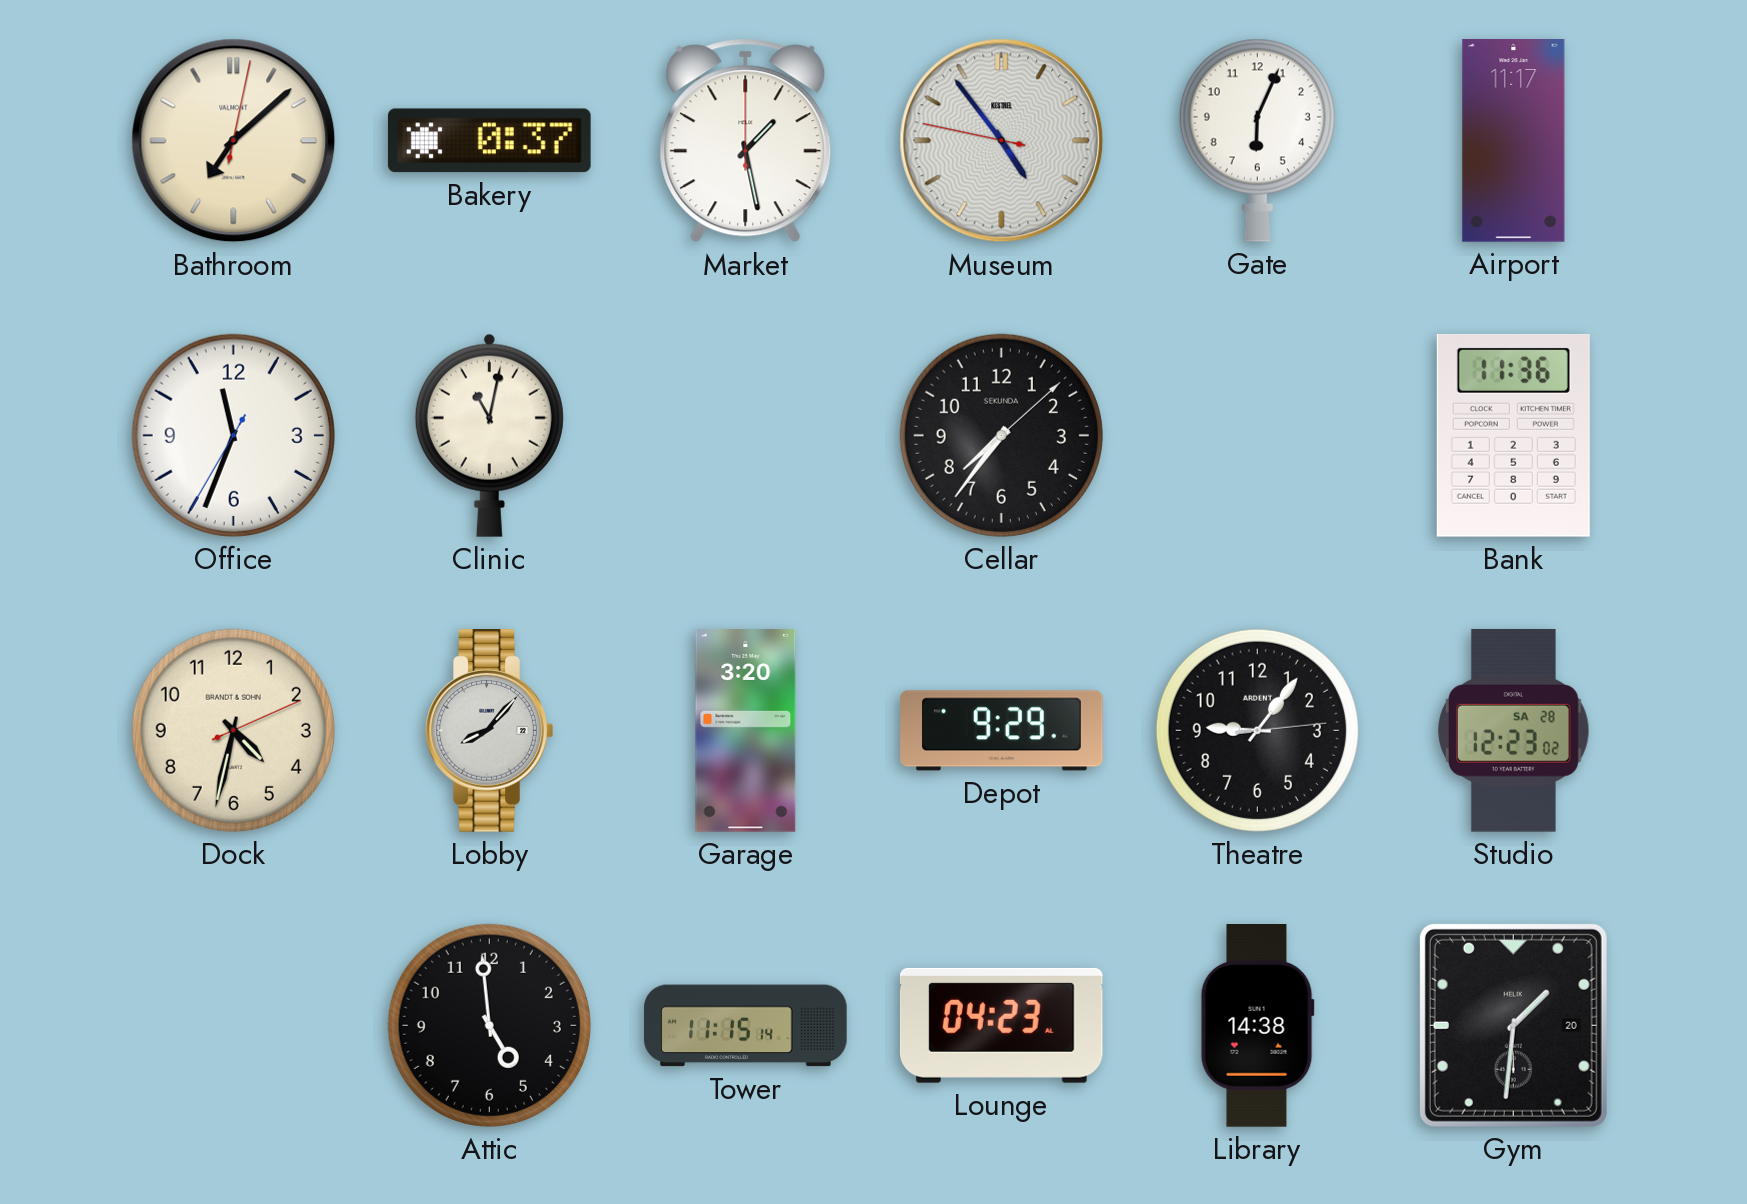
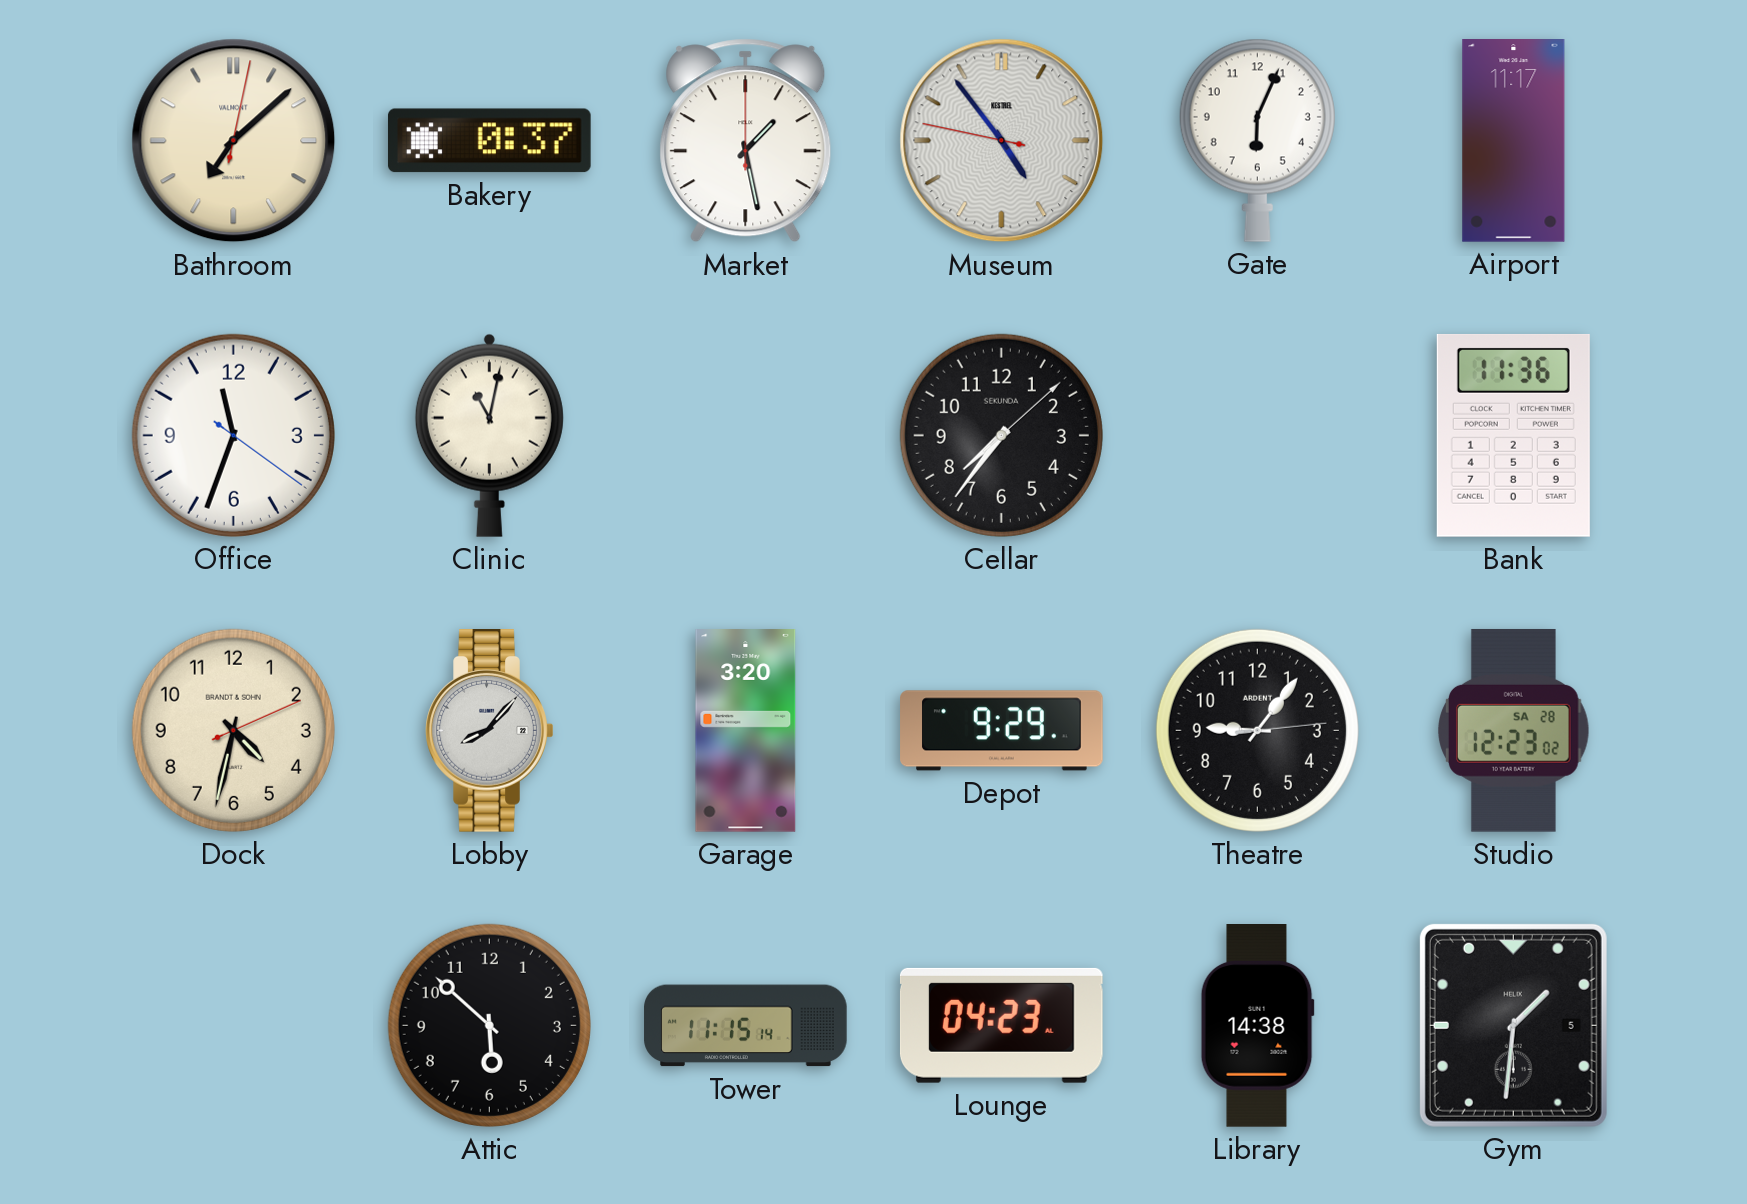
Office: 11:33:35 -> 11:33:21 (233, 435)
Attic: 4:59 -> 5:52 (489, 1025)
Gym date: 20 -> 5 (1513, 1025)
